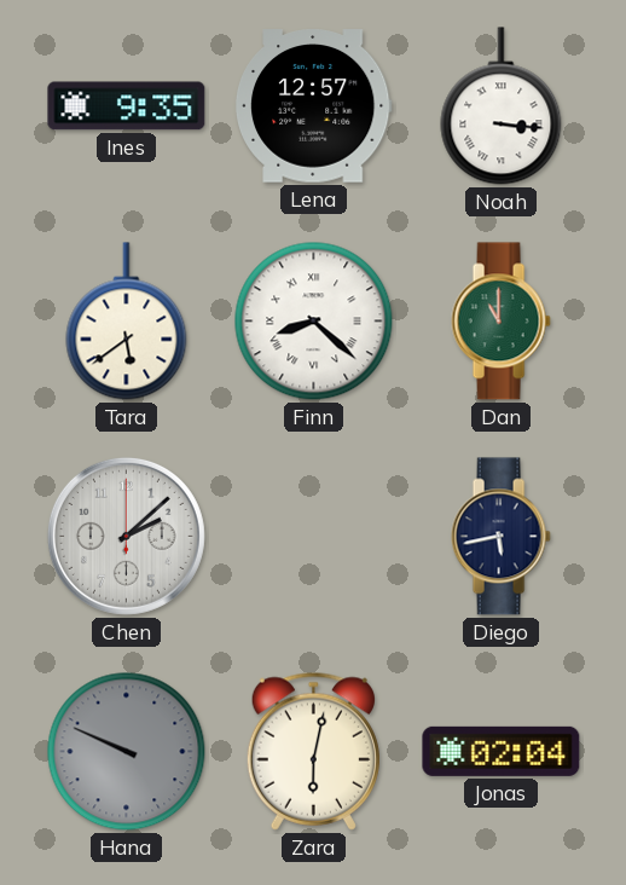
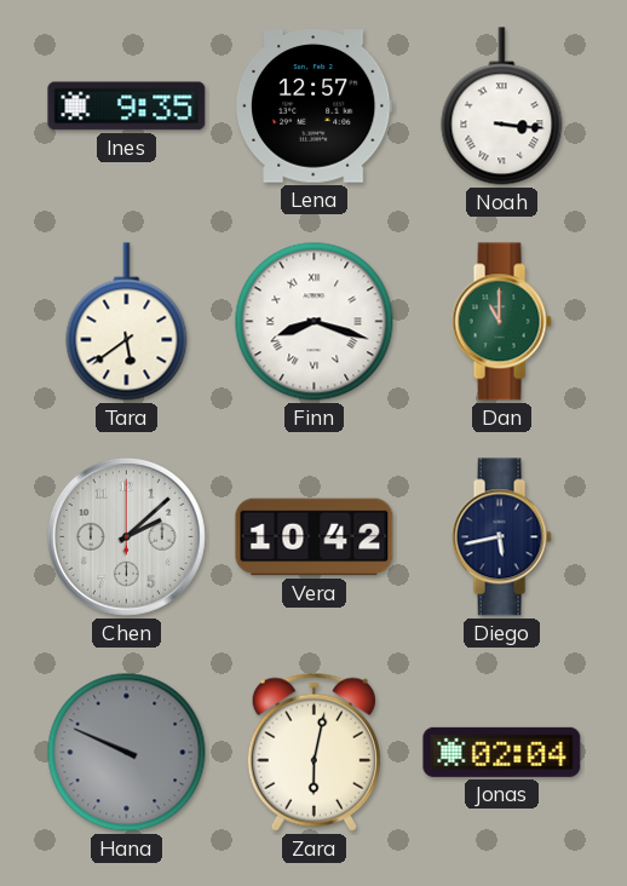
Finn: 8:22 -> 8:18 (315, 322)
Vera: none -> 10:42 (315, 537)
